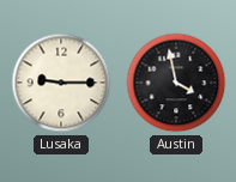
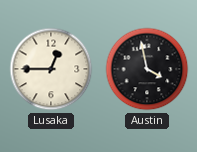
Lusaka: 9:15 -> 12:45 (51, 69)
